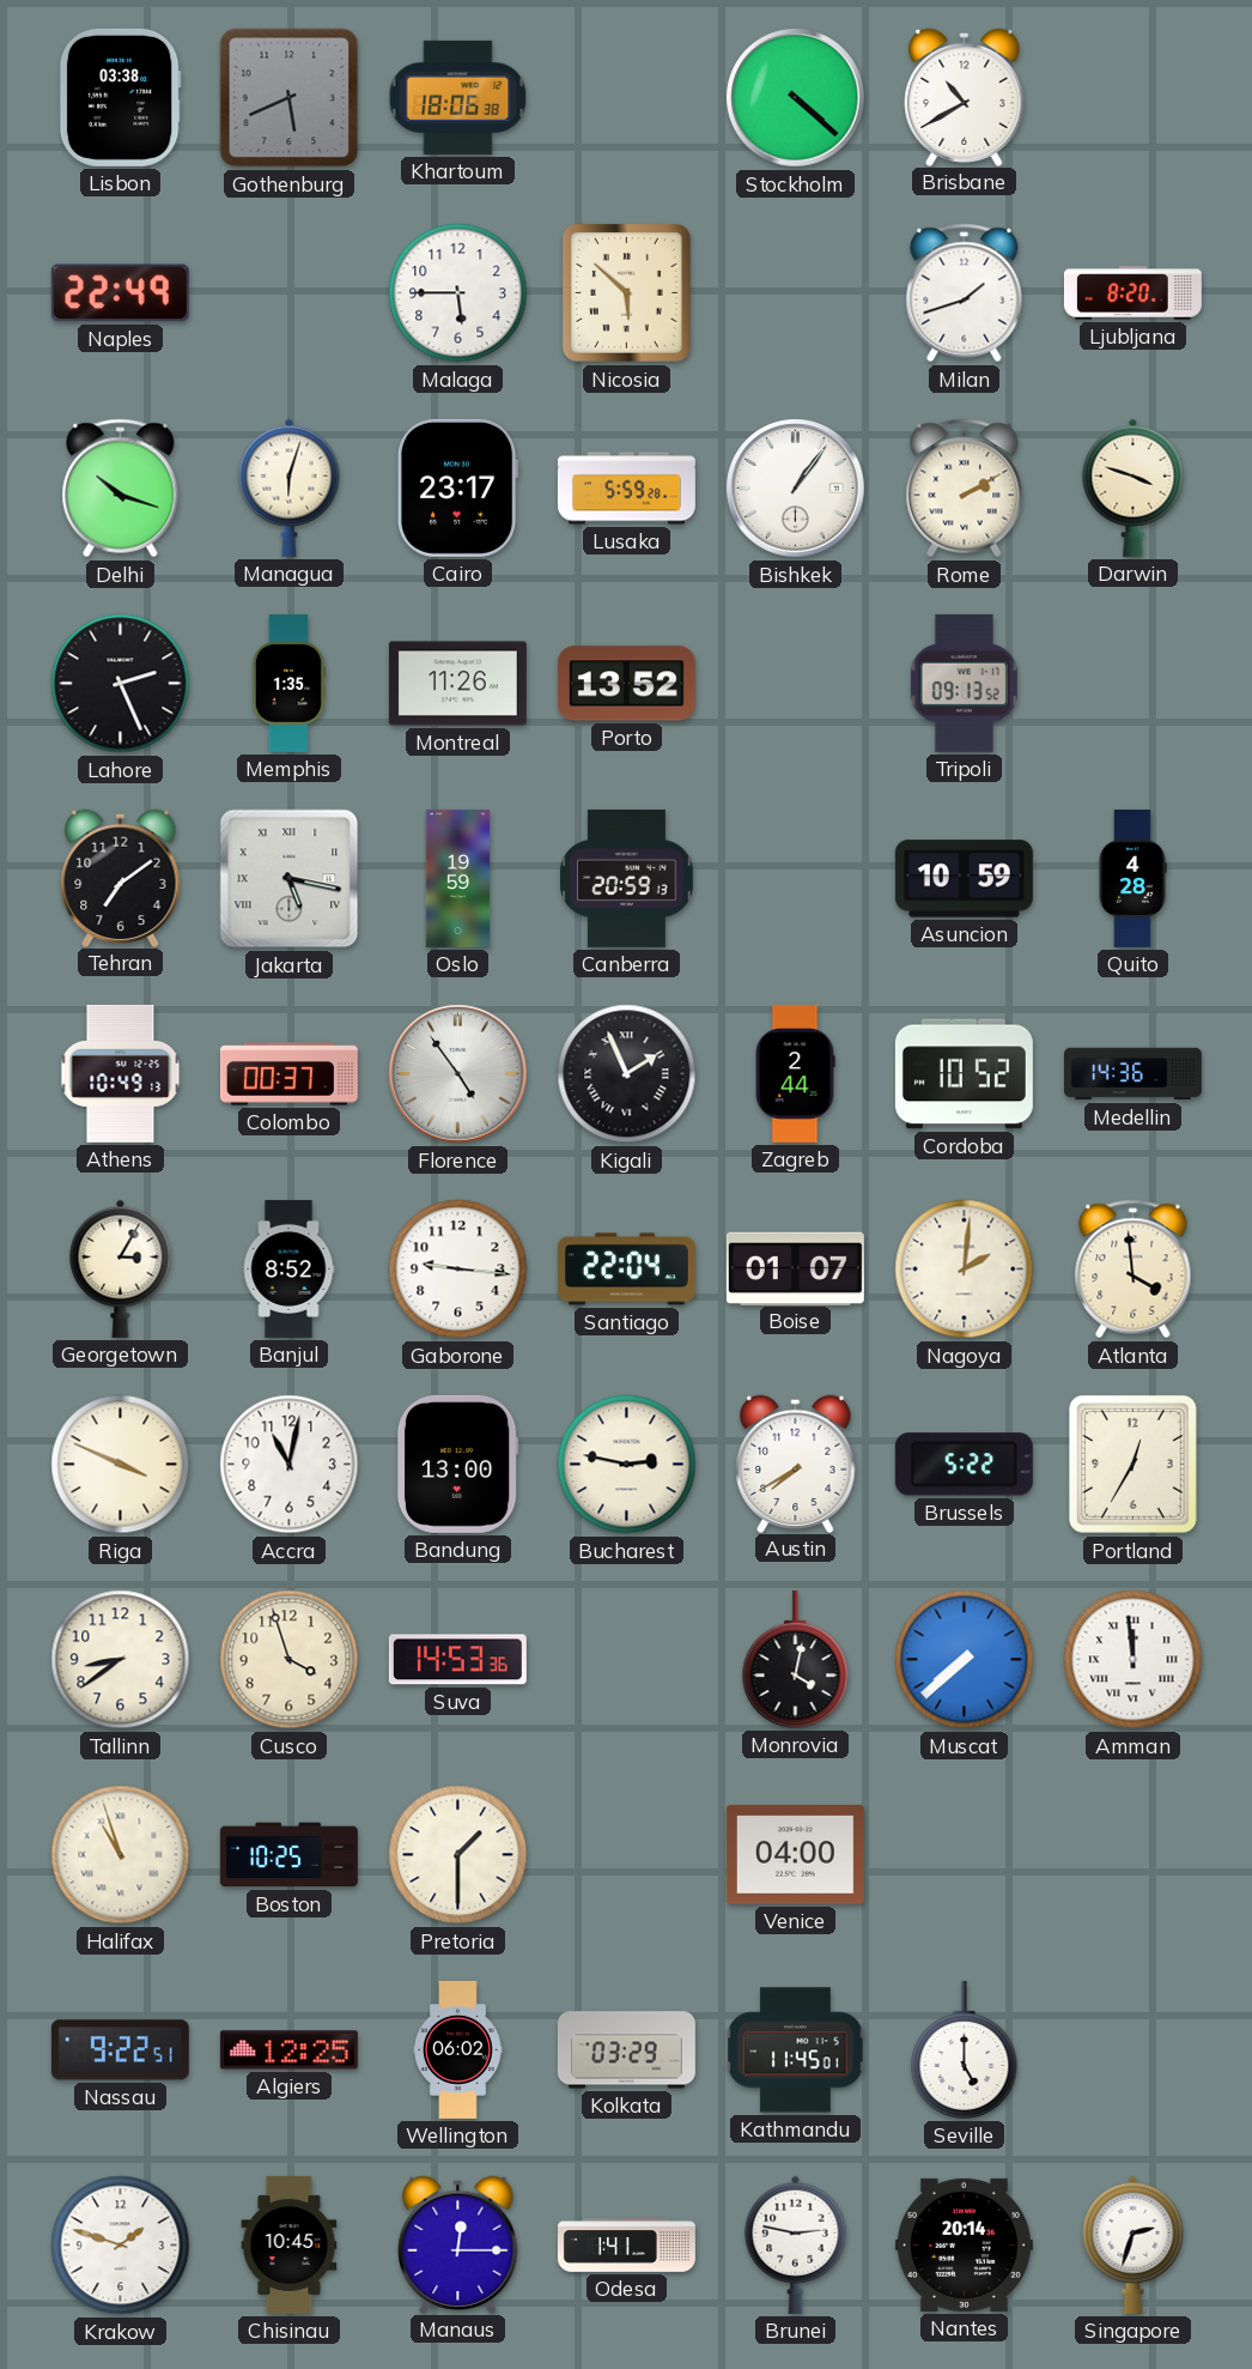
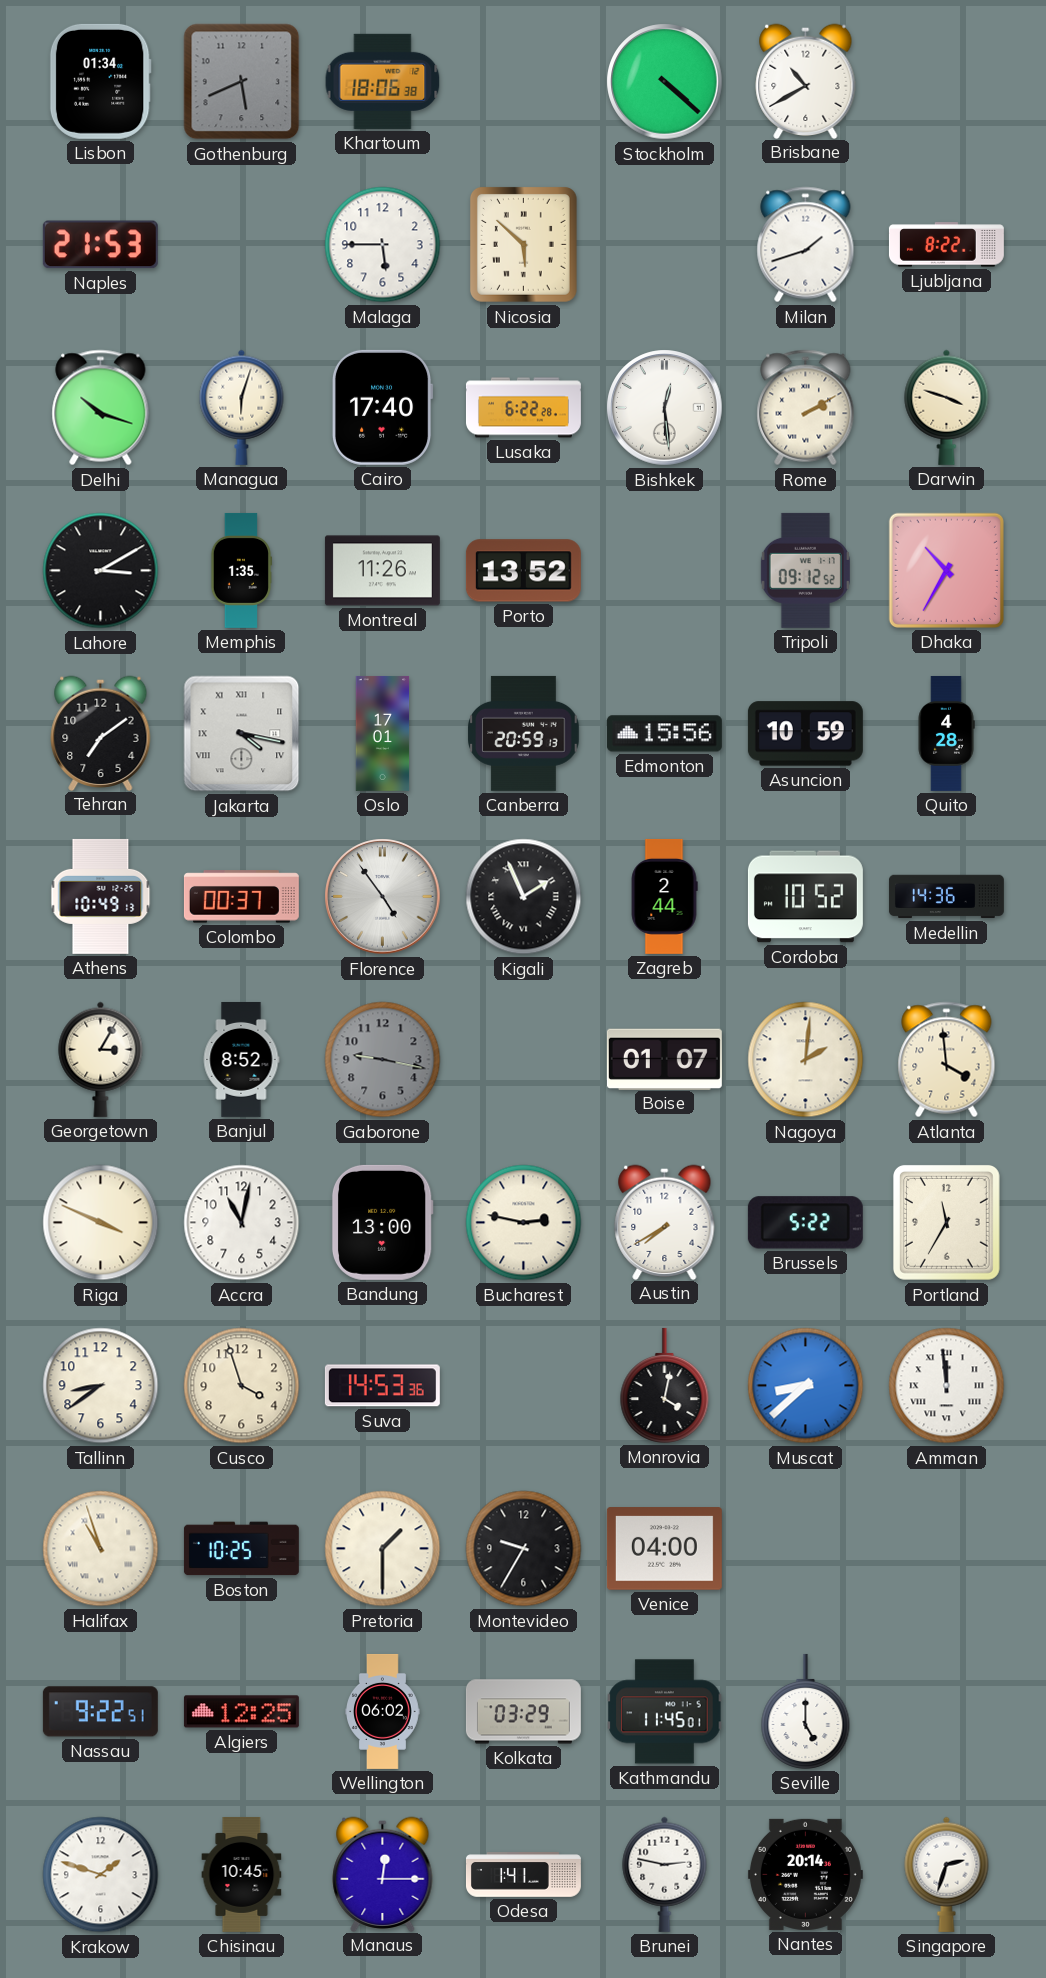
Lisbon: 03:38 -> 01:34 (100, 81)
Naples: 22:49 -> 21:53 (100, 245)
Ljubljana: 8:20 -> 8:22 (946, 245)
Cairo: 23:17 -> 17:40 (382, 407)
Lusaka: 5:59 -> 6:22 (523, 408)
Bishkek: 1:06 -> 12:29 (665, 408)
Lahore: 2:26 -> 3:10 (101, 571)
Tripoli: 09:13 -> 09:12 (805, 570)
Dhaka: none -> 10:35 (946, 570)
Jakarta: 5:17 -> 4:17 (242, 734)
Oslo: 19:59 -> 17:01 (383, 733)
Edmonton: none -> 15:56 (664, 734)
Gaborone: 9:16 -> 9:17 (383, 1060)
Gaborone dial: white -> grey (383, 1060)
Santiago: 22:04 -> none (626, 1270)
Portland: 12:35 -> 11:35 (946, 1222)
Muscat: 7:38 -> 8:38 (806, 1386)
Montevideo: none -> 9:35 (524, 1549)
